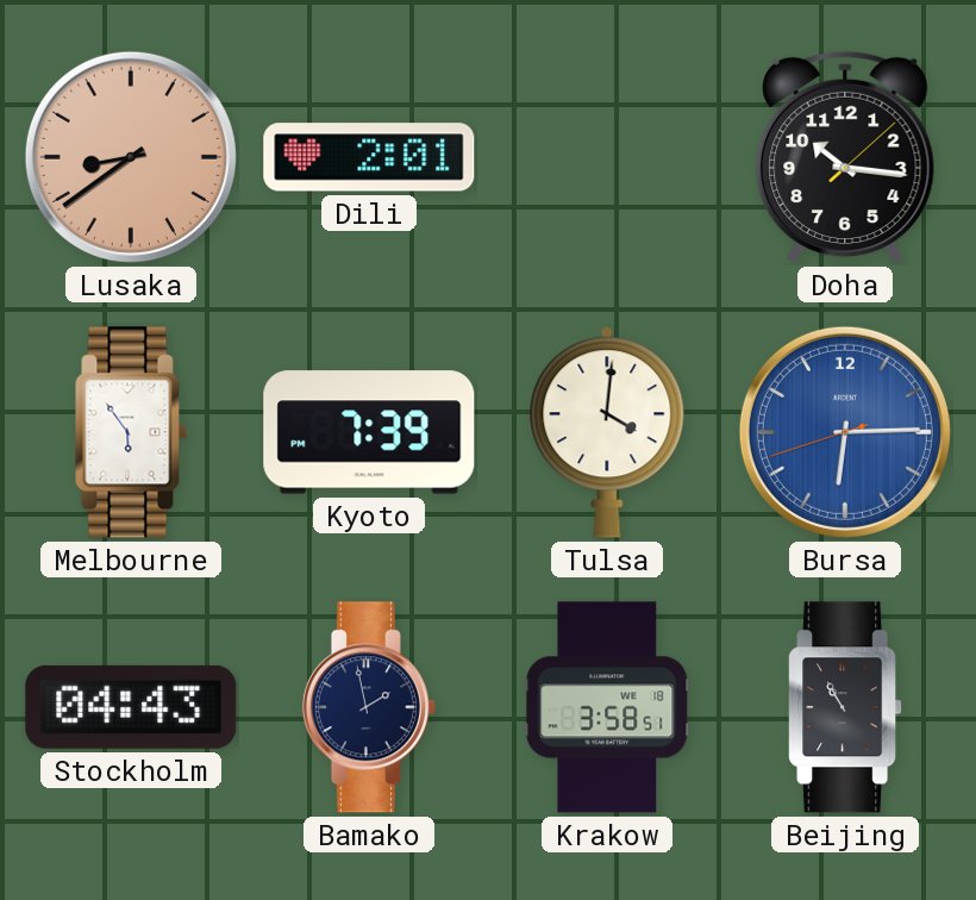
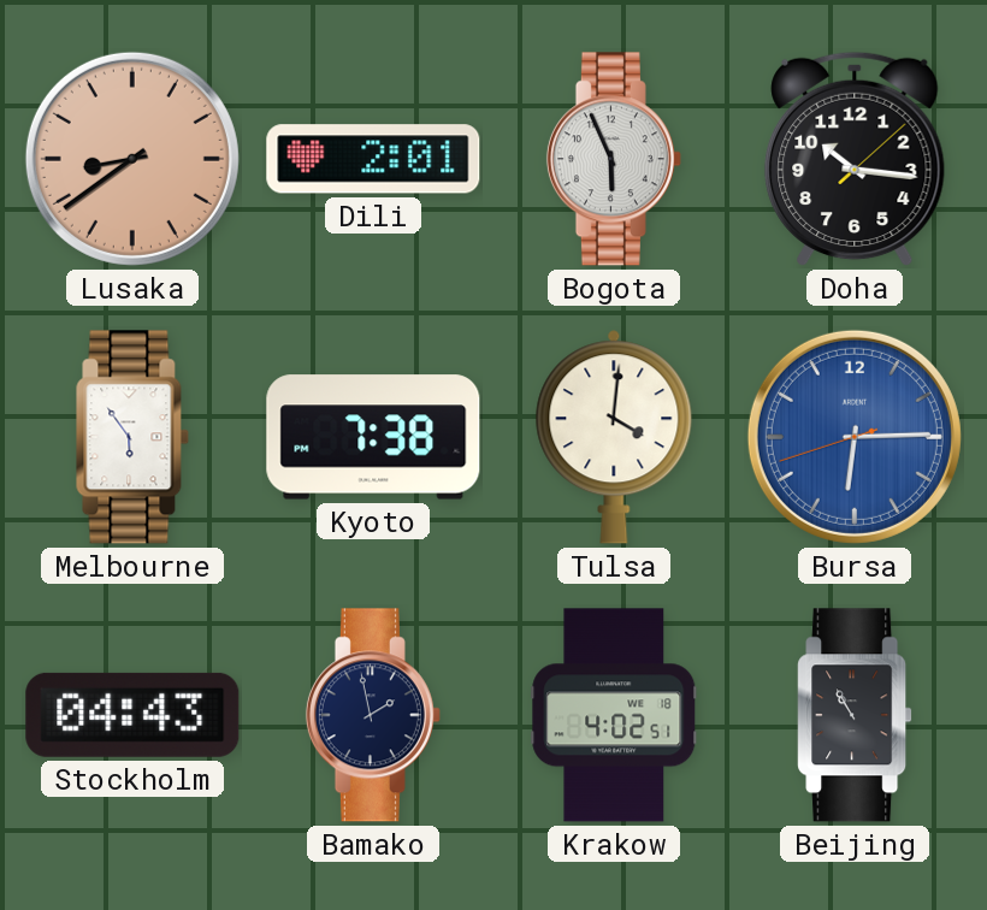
Bogota: none -> 5:56 (614, 159)
Kyoto: 7:39 -> 7:38 (373, 437)
Krakow: 3:58 -> 4:02 (614, 715)
